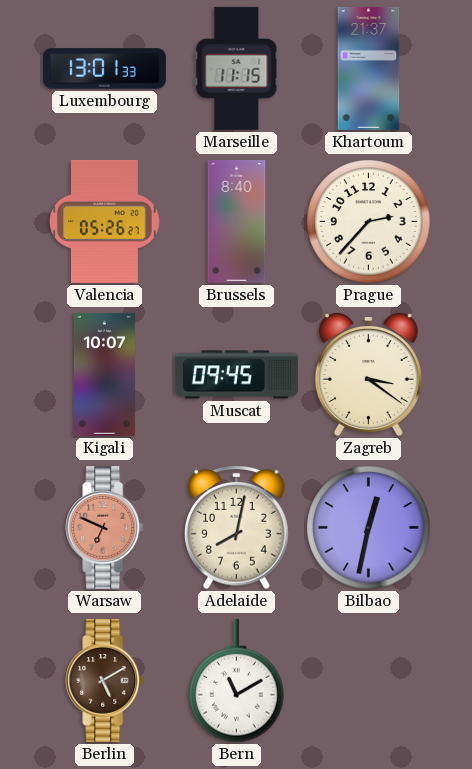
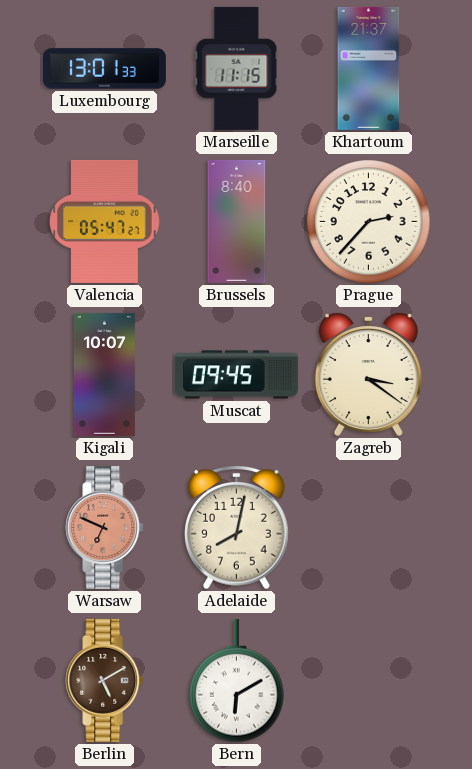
Valencia: 05:26 -> 05:47 (105, 221)
Bilbao: 12:32 -> none (369, 528)
Bern: 11:10 -> 6:10 (237, 681)
